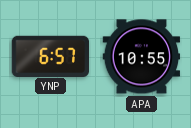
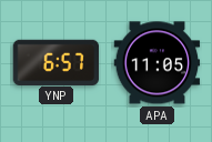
APA: 10:55 -> 11:05 (158, 63)
